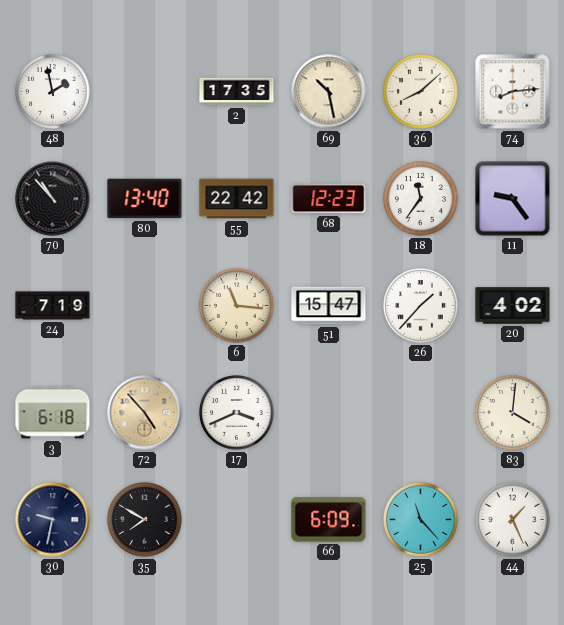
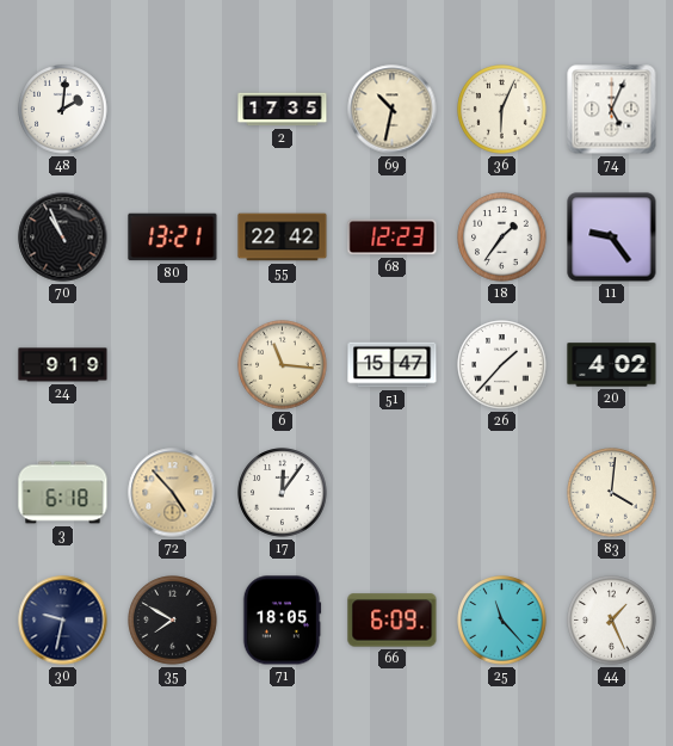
48: 1:58 -> 2:01 (63, 110)
69: 10:28 -> 10:32 (393, 110)
36: 8:08 -> 6:04 (502, 110)
74: 8:14 -> 5:04 (612, 110)
70: 10:53 -> 10:56 (63, 238)
80: 13:40 -> 13:21 (173, 238)
18: 11:36 -> 1:36 (502, 238)
24: 7:19 -> 9:19 (63, 365)
17: 3:41 -> 12:06 (283, 493)
71: none -> 18:05 (282, 621)
